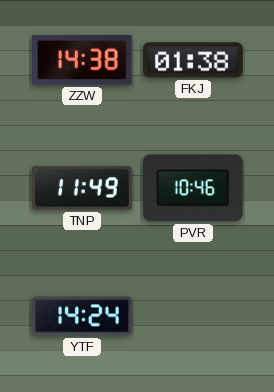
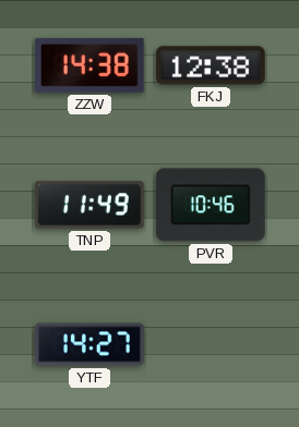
FKJ: 01:38 -> 12:38 (211, 65)
YTF: 14:24 -> 14:27 (89, 344)
